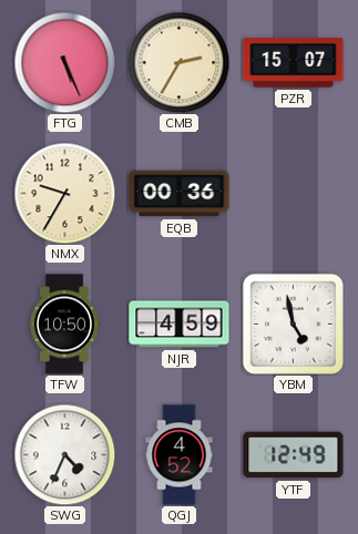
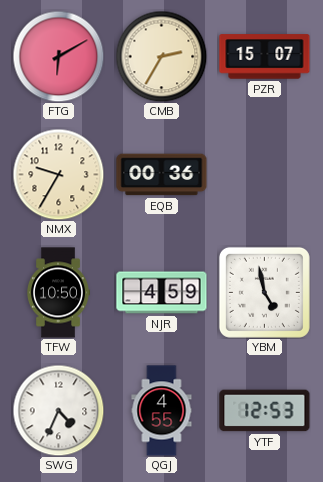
FTG: 5:26 -> 6:10 (58, 56)
QGJ: 4:52 -> 4:55 (162, 411)
YTF: 12:49 -> 12:53 (265, 411)
